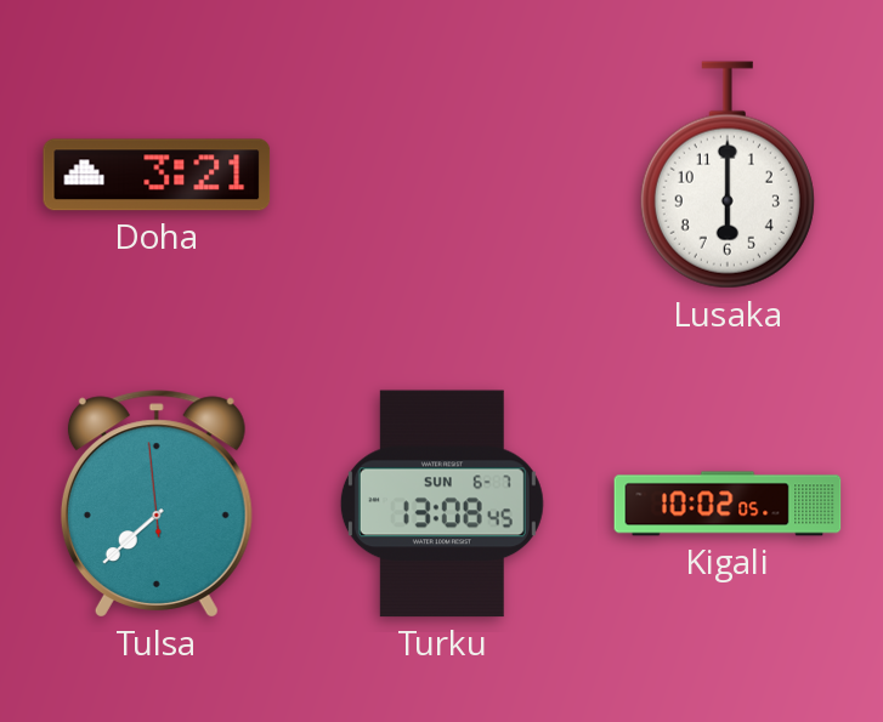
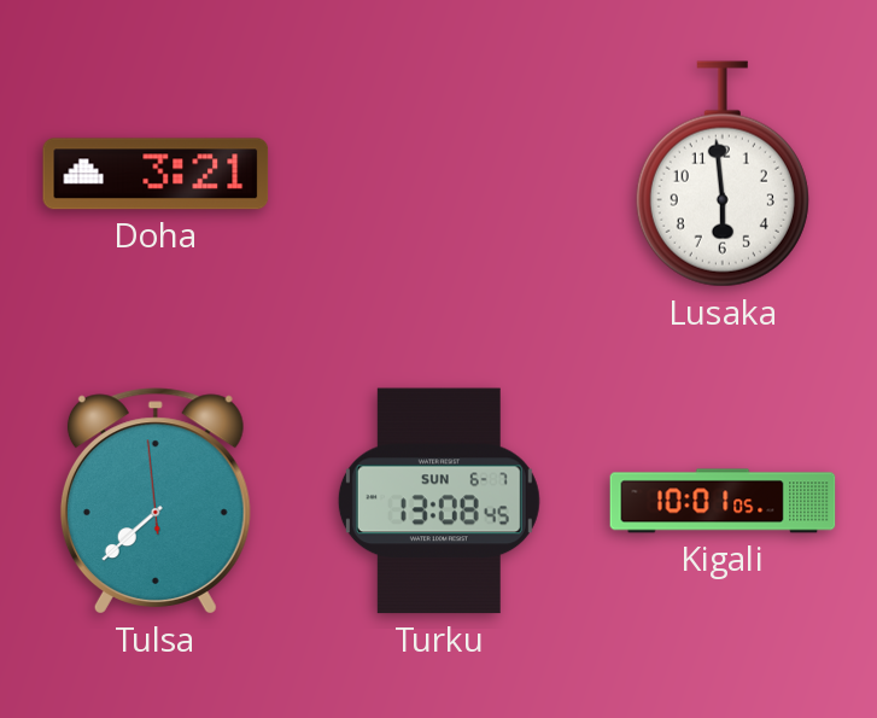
Lusaka: 6:00 -> 5:59 (723, 174)
Kigali: 10:02 -> 10:01 (723, 501)
